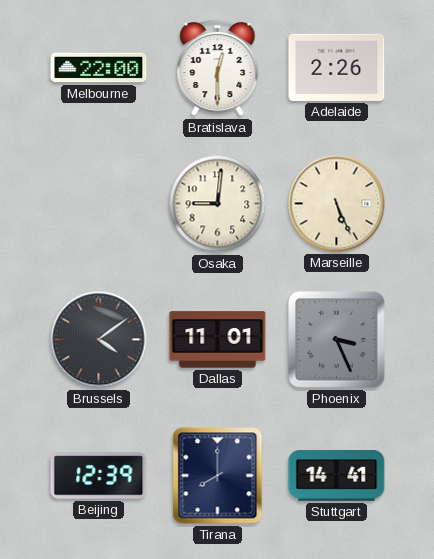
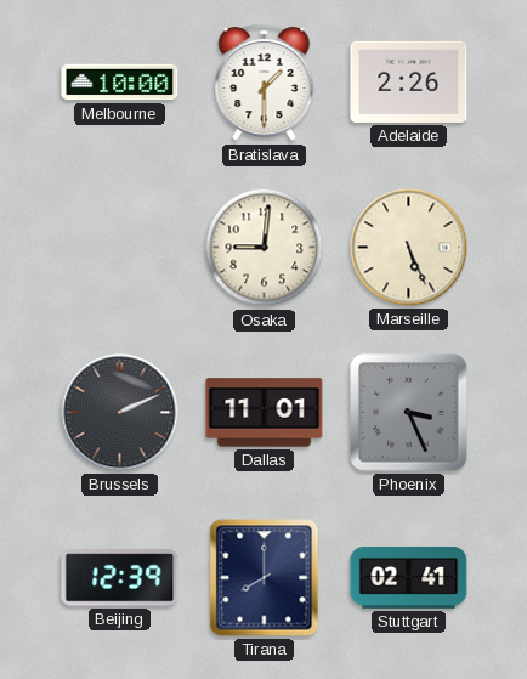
Melbourne: 22:00 -> 10:00 (120, 83)
Bratislava: 12:30 -> 1:30 (265, 83)
Brussels: 4:09 -> 2:11 (120, 413)
Stuttgart: 14:41 -> 02:41 (409, 578)
